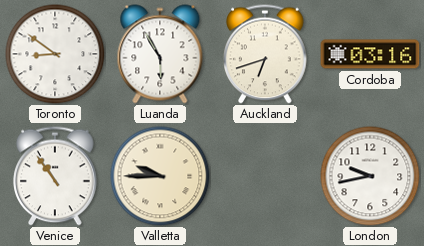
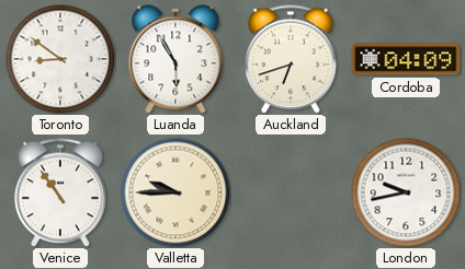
Cordoba: 03:16 -> 04:09 (406, 59)
